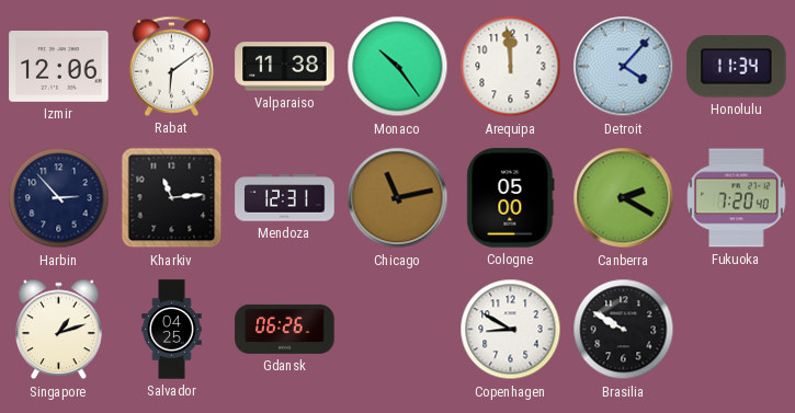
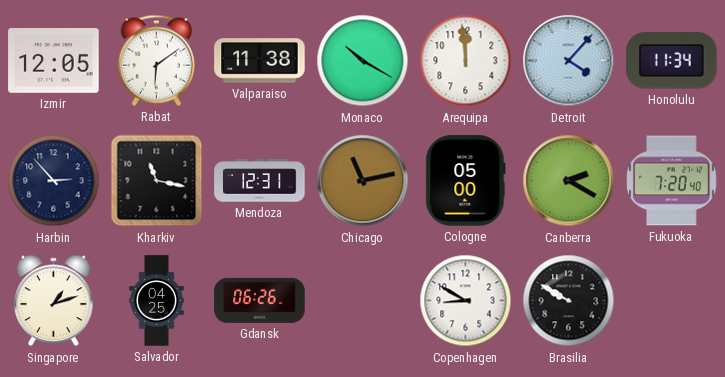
Izmir: 12:06 -> 12:05 (54, 61)
Monaco: 10:24 -> 10:20 (363, 61)
Kharkiv: 11:14 -> 11:17 (157, 181)
